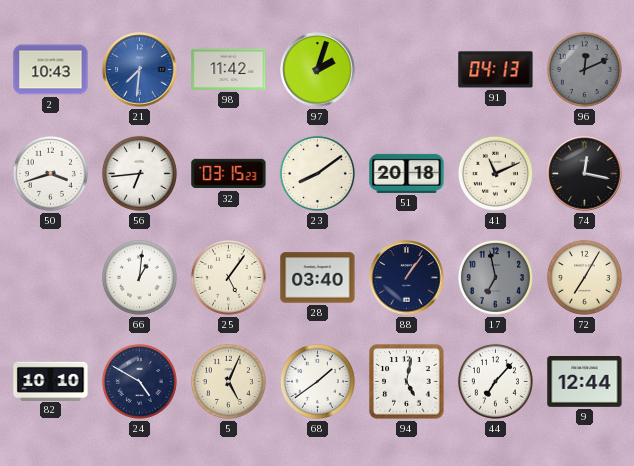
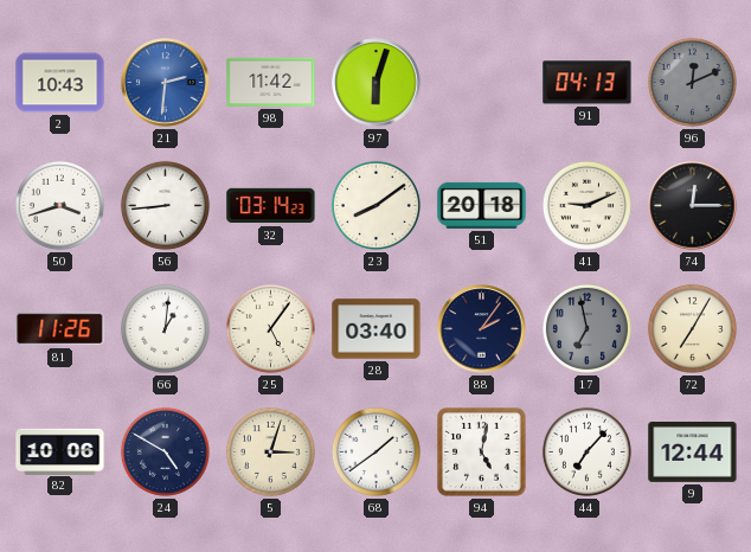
21: 7:31 -> 2:31 (166, 83)
97: 2:03 -> 6:03 (377, 83)
56: 6:44 -> 8:44 (165, 205)
32: 03:15 -> 03:14 (271, 206)
41: 11:11 -> 9:11 (586, 205)
74: 12:17 -> 12:15 (693, 206)
81: none -> 11:26 (60, 329)
88: 1:06 -> 2:06 (482, 329)
82: 10:10 -> 10:06 (60, 451)
5: 5:04 -> 3:03 (270, 451)
